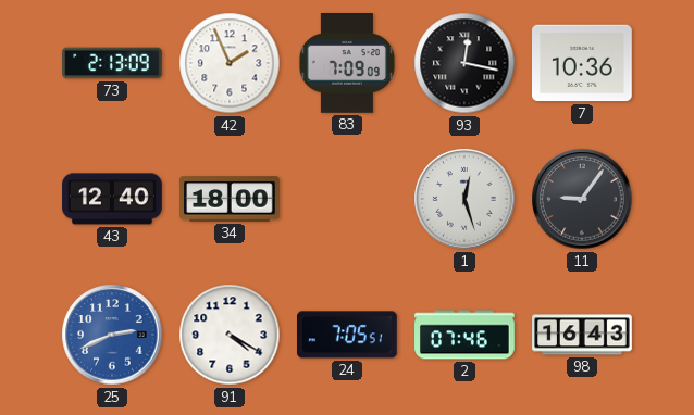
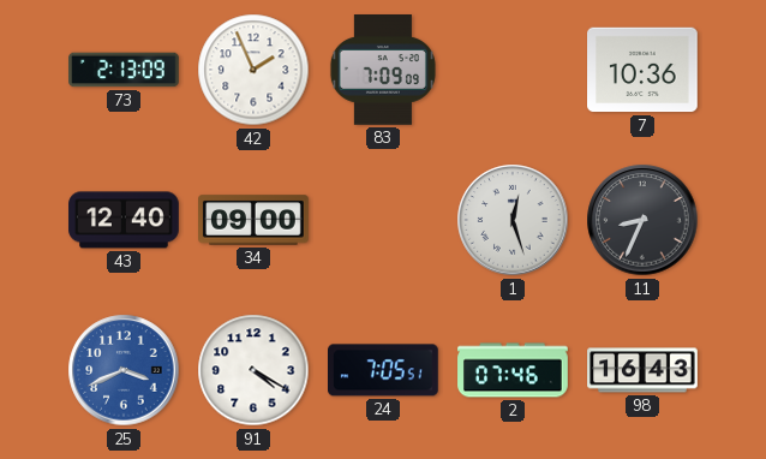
93: 12:17 -> none (464, 63)
34: 18:00 -> 09:00 (255, 220)
11: 9:06 -> 8:34 (642, 220)
25: 2:41 -> 3:41 (124, 370)
